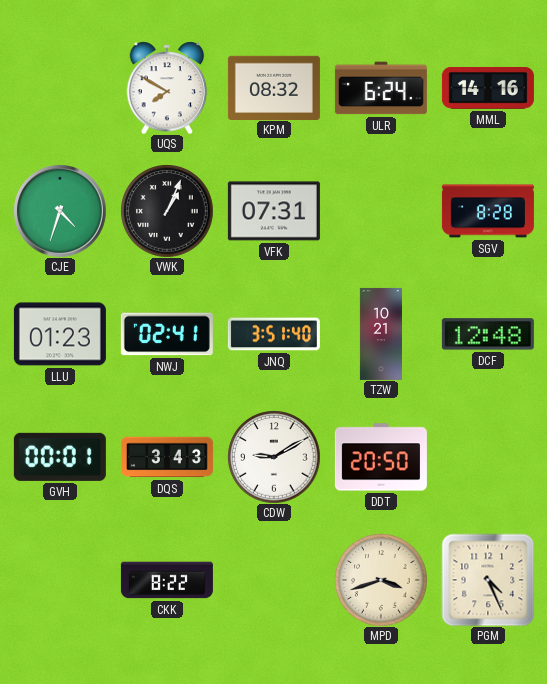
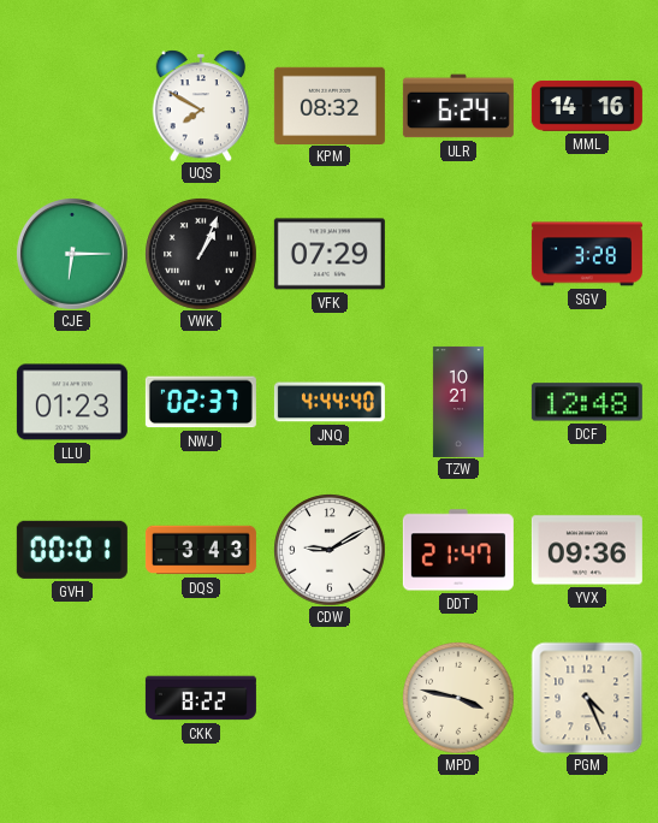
CJE: 4:33 -> 6:15 (72, 254)
VFK: 07:31 -> 07:29 (330, 254)
SGV: 8:28 -> 3:28 (587, 254)
NWJ: 02:41 -> 02:37 (201, 402)
JNQ: 3:51 -> 4:44 (330, 402)
DDT: 20:50 -> 21:47 (458, 550)
YVX: none -> 09:36 (587, 550)
MPD: 3:42 -> 3:47 (458, 698)
